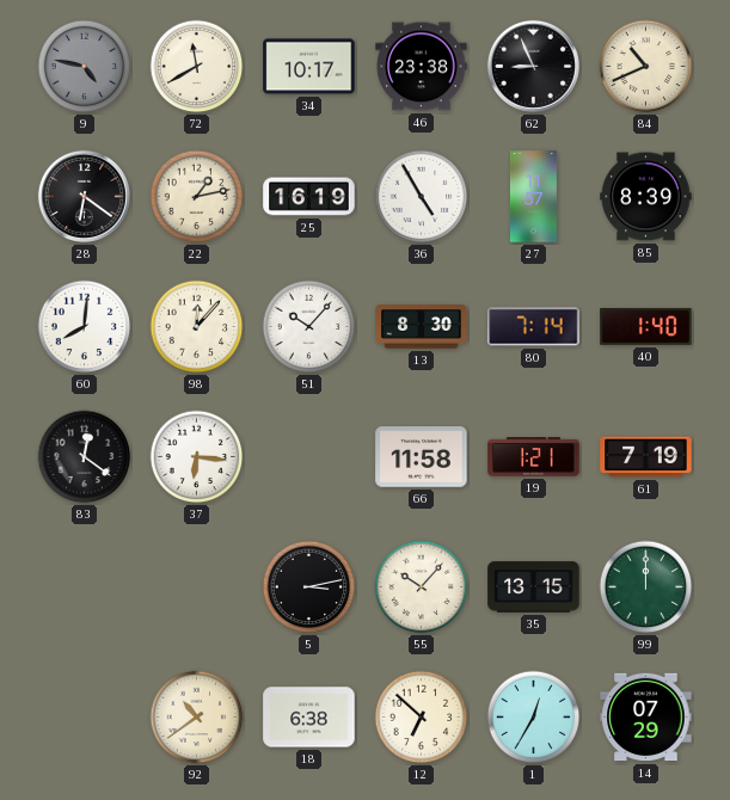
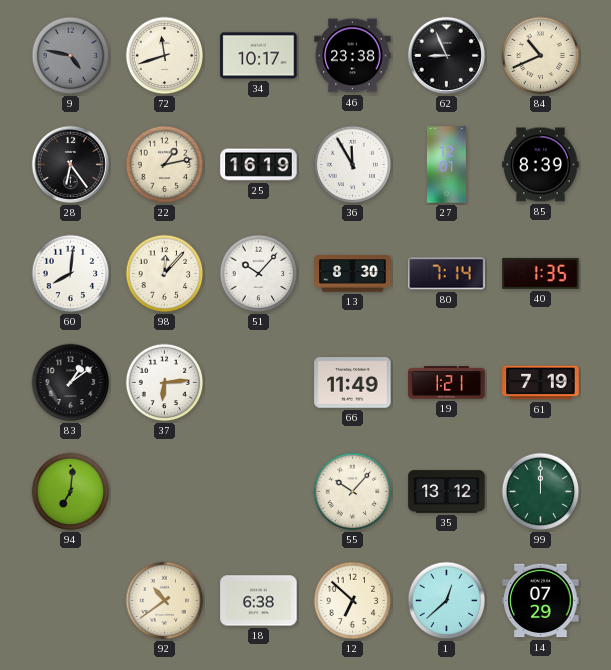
72: 11:40 -> 11:42 (165, 56)
28: 6:21 -> 6:24 (70, 164)
36: 4:55 -> 11:55 (353, 165)
27: 11:57 -> 12:01 (446, 165)
40: 1:40 -> 1:35 (541, 273)
83: 12:21 -> 1:09 (71, 383)
37: 6:16 -> 6:14 (165, 383)
66: 11:58 -> 11:49 (353, 383)
94: none -> 7:01 (71, 492)
5: 3:13 -> none (309, 587)
35: 13:15 -> 13:12 (447, 492)
1: 12:35 -> 12:38 (447, 601)
